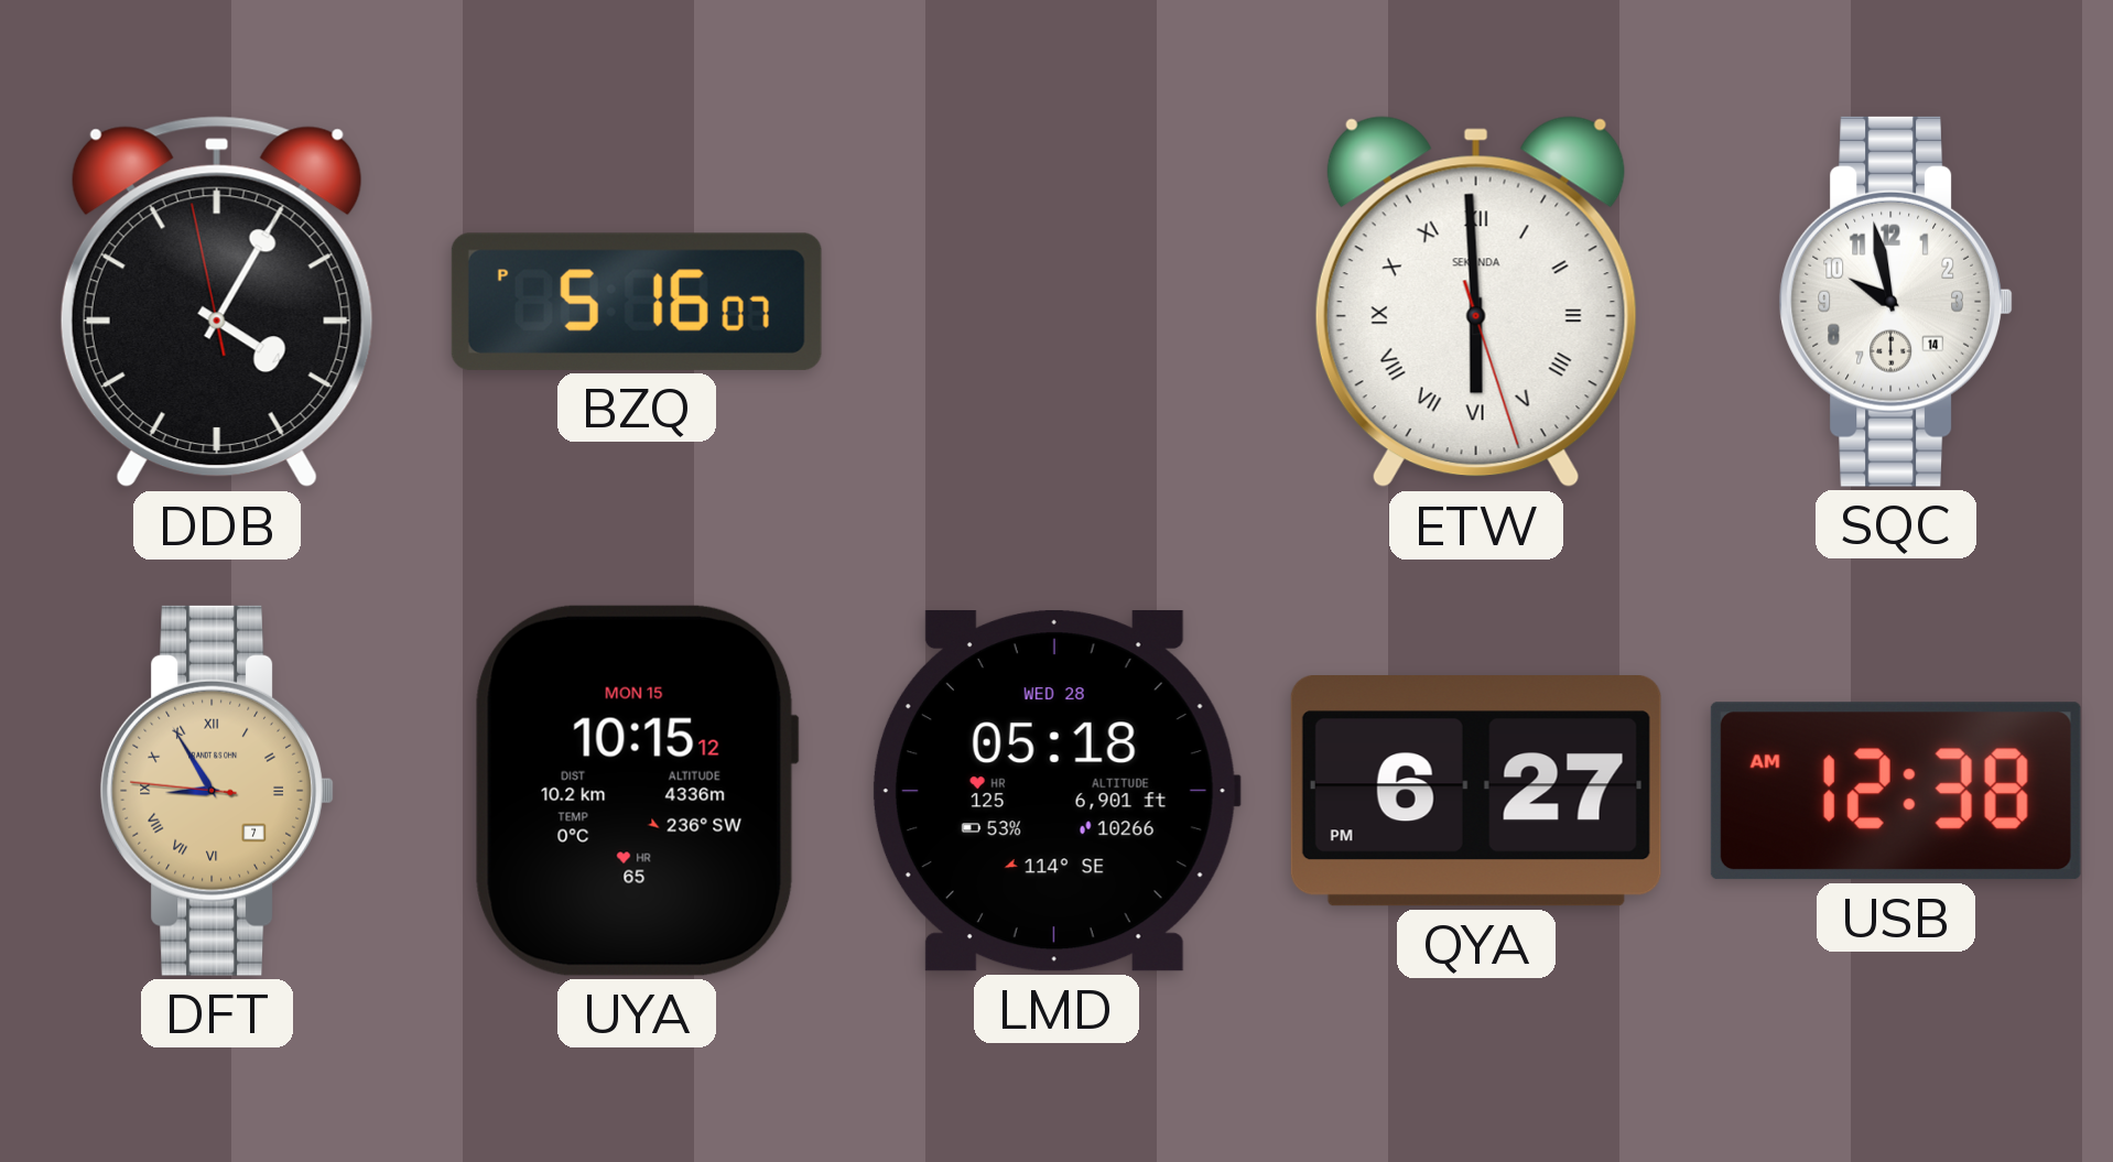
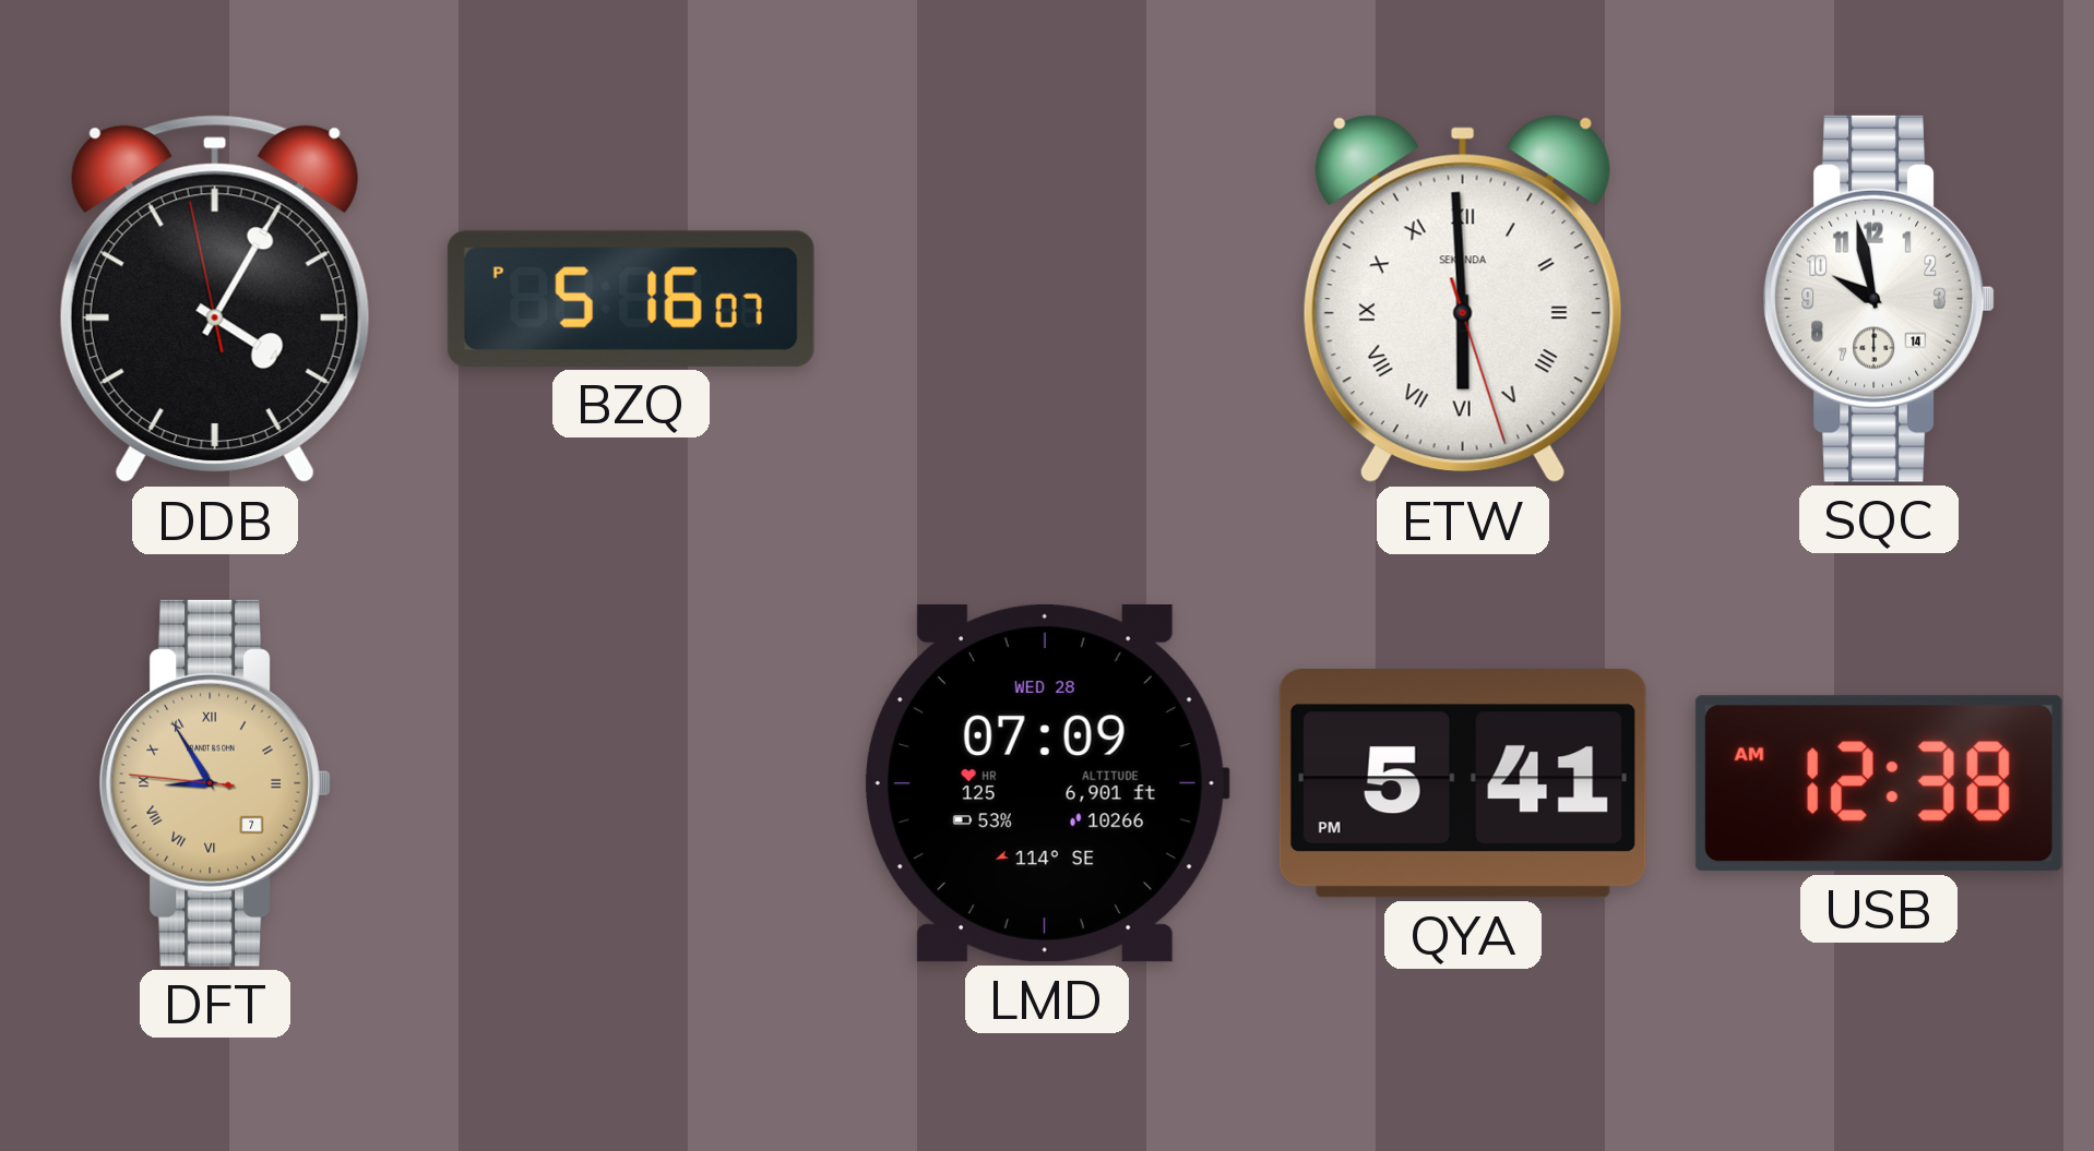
UYA: 10:15 -> none (637, 791)
LMD: 05:18 -> 07:09 (1046, 784)
QYA: 6:27 -> 5:41 (1463, 784)
